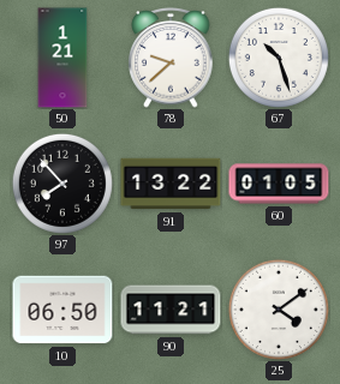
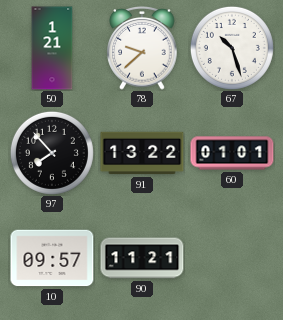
60: 01:05 -> 01:01 (232, 153)
10: 06:50 -> 09:57 (52, 258)
25: 4:09 -> none (279, 310)
